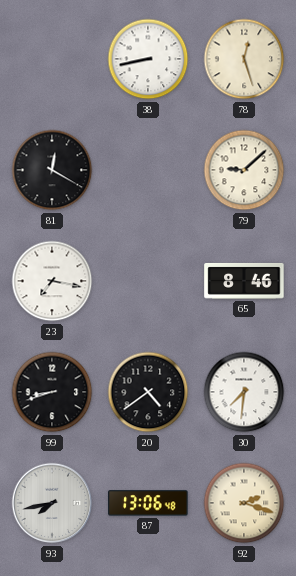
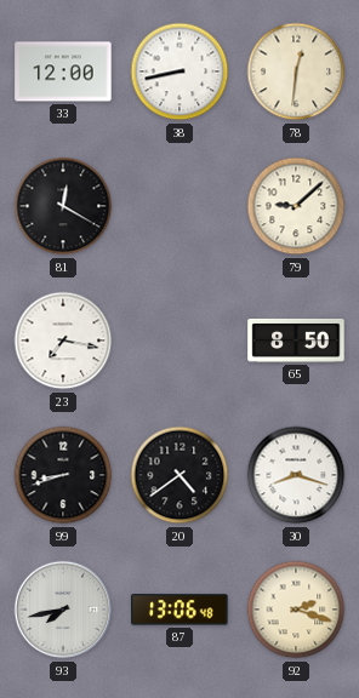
33: none -> 12:00 (63, 71)
78: 12:27 -> 12:31 (296, 71)
65: 8:46 -> 8:50 (296, 341)
30: 7:31 -> 8:18 (296, 475)
